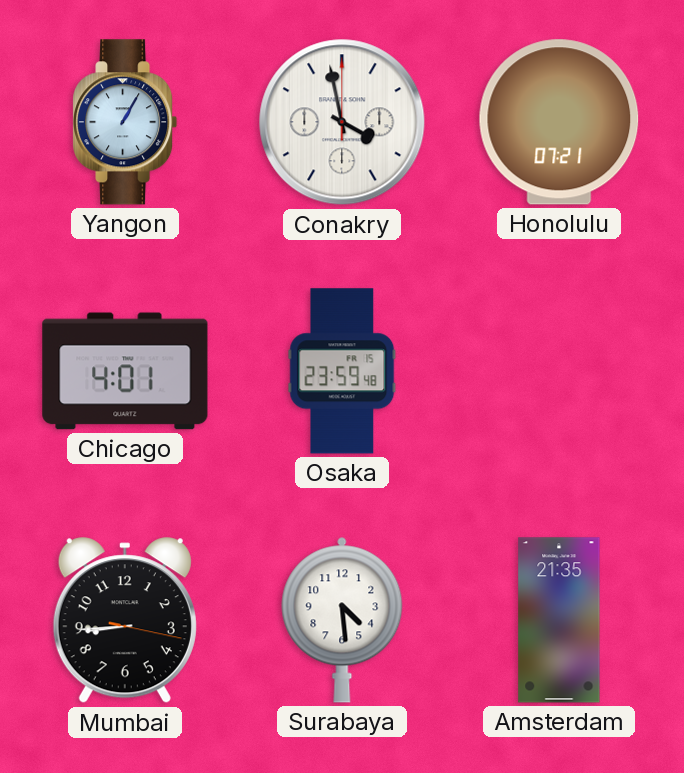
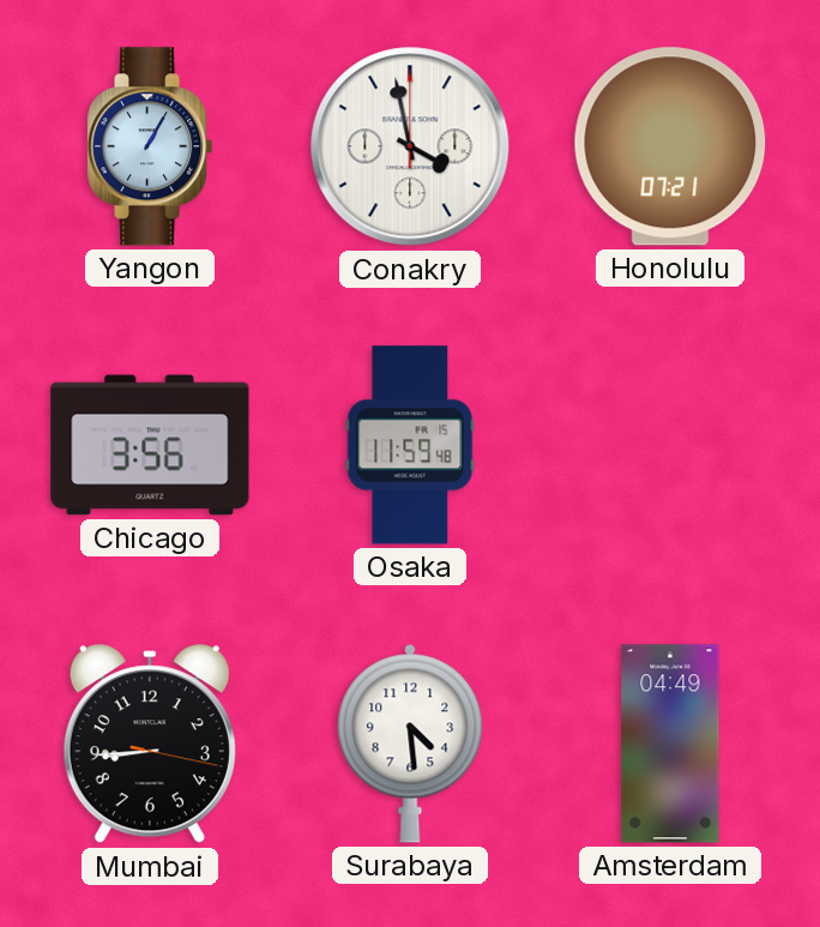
Chicago: 4:01 -> 3:56 (150, 445)
Osaka: 23:59 -> 11:59 (410, 445)
Amsterdam: 21:35 -> 04:49 (670, 744)
